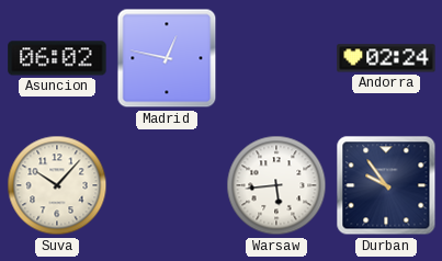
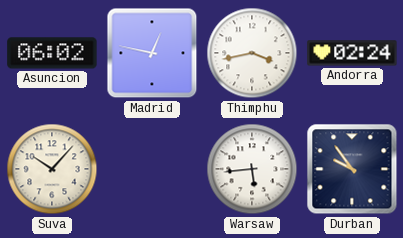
Thimphu: none -> 3:43 (252, 53)
